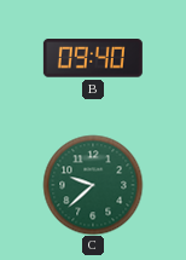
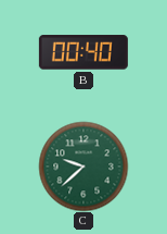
B: 09:40 -> 00:40 (83, 52)
